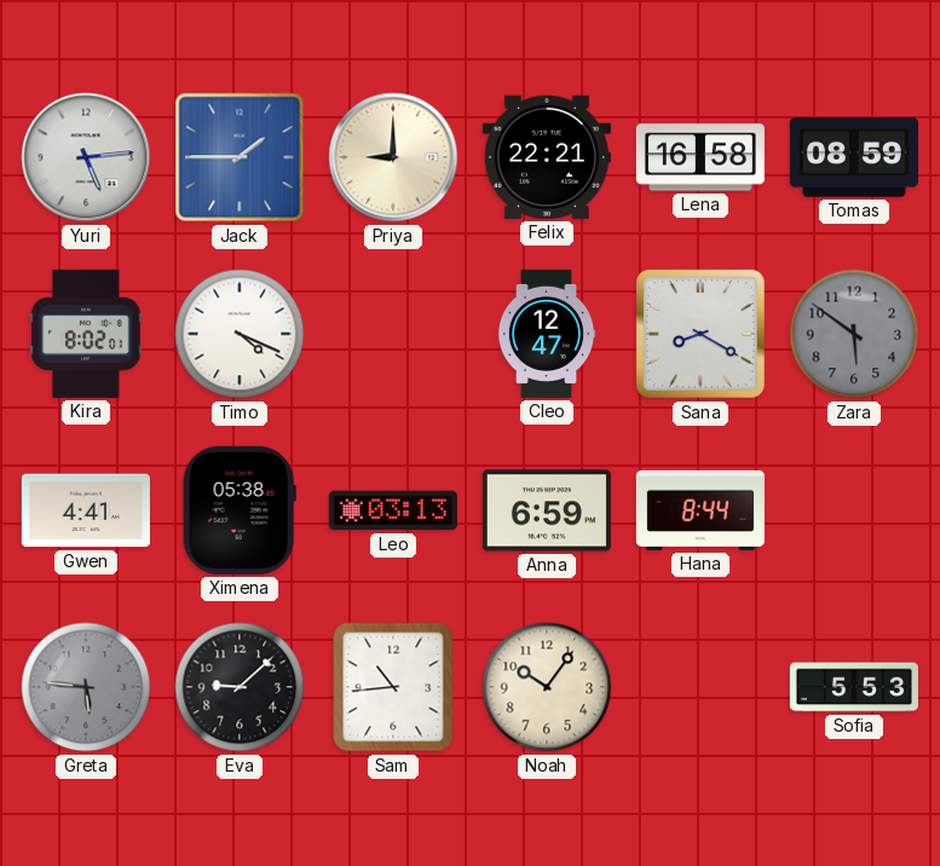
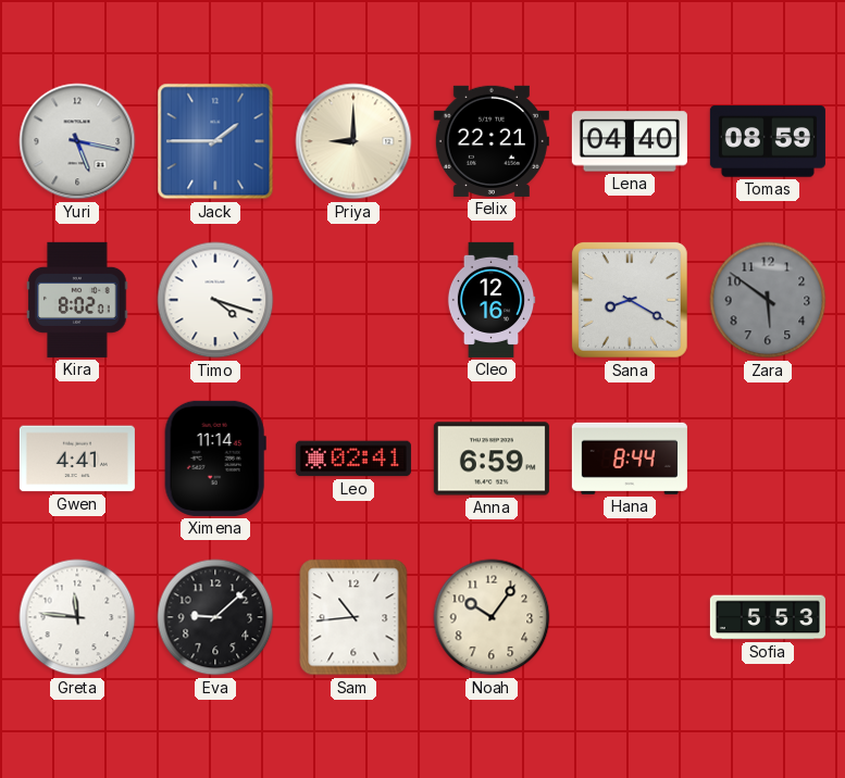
Yuri: 5:14 -> 5:17 (77, 141)
Lena: 16:58 -> 04:40 (630, 141)
Timo: 4:19 -> 4:18 (215, 300)
Cleo: 12:47 -> 12:16 (492, 300)
Ximena: 05:38 -> 11:14 (215, 459)
Leo: 03:13 -> 02:41 (353, 459)
Greta: 5:46 -> 11:46 (77, 617)
Greta dial: grey -> white (77, 617)
